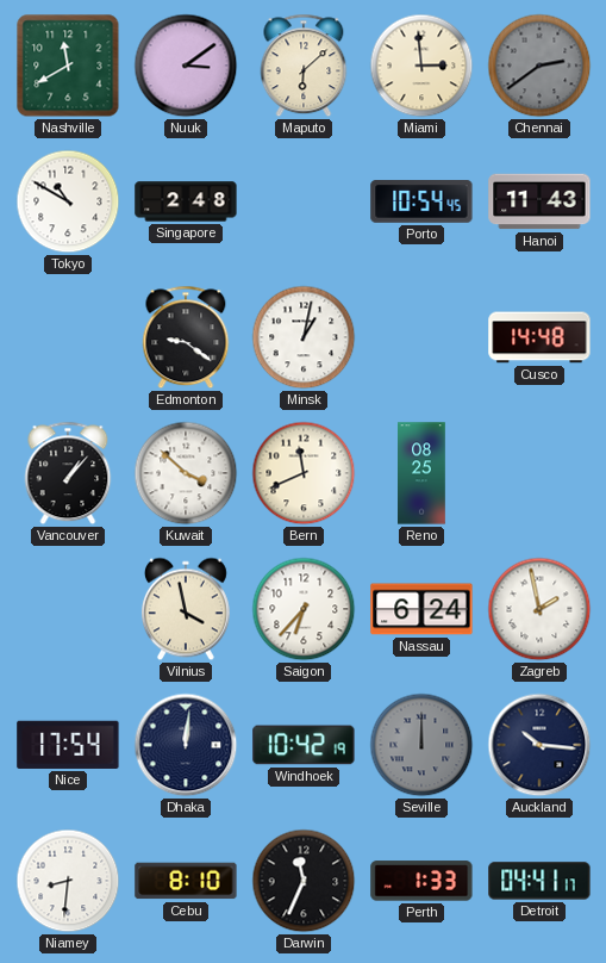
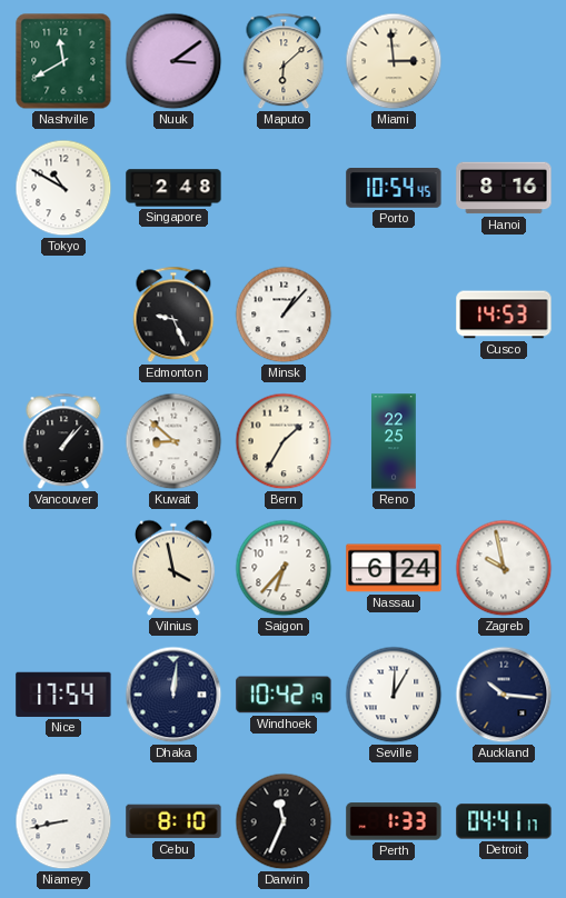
Chennai: 2:39 -> none (539, 66)
Hanoi: 11:43 -> 8:16 (504, 188)
Edmonton: 9:21 -> 9:26 (173, 315)
Minsk: 1:02 -> 1:07 (284, 315)
Cusco: 14:48 -> 14:53 (504, 315)
Kuwait: 3:52 -> 8:52 (173, 441)
Bern: 11:41 -> 1:35 (284, 441)
Reno: 08:25 -> 22:25 (394, 441)
Zagreb: 1:58 -> 9:58 (504, 568)
Seville: 12:00 -> 12:05 (394, 695)
Seville dial: grey -> white (394, 695)
Niamey: 8:31 -> 8:43 (63, 821)
